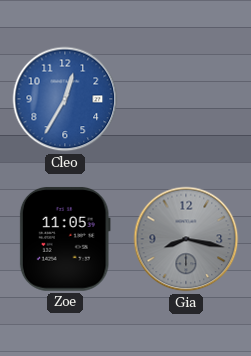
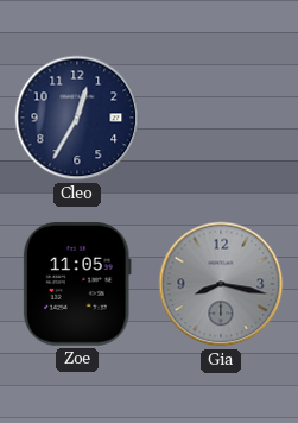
Cleo dial: blue -> navy (77, 118)
